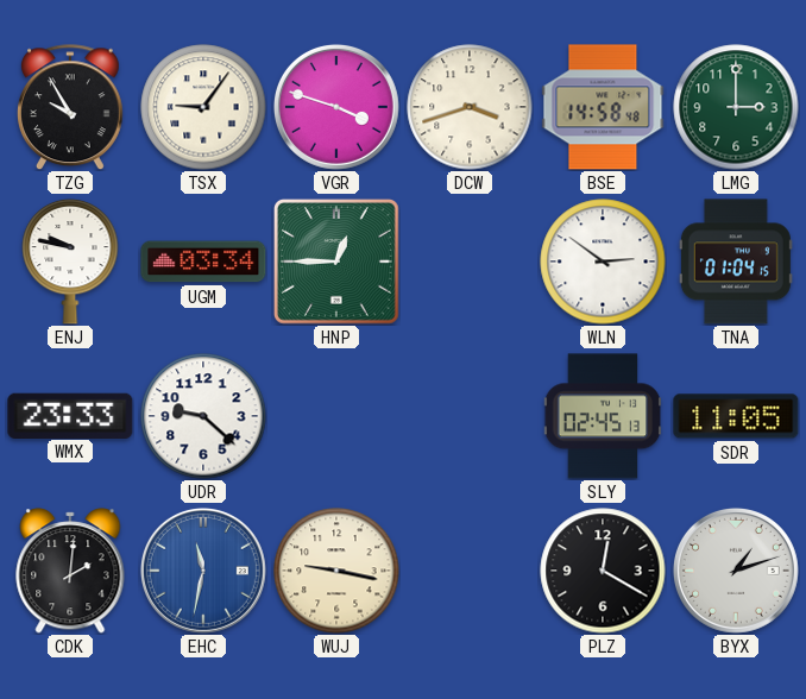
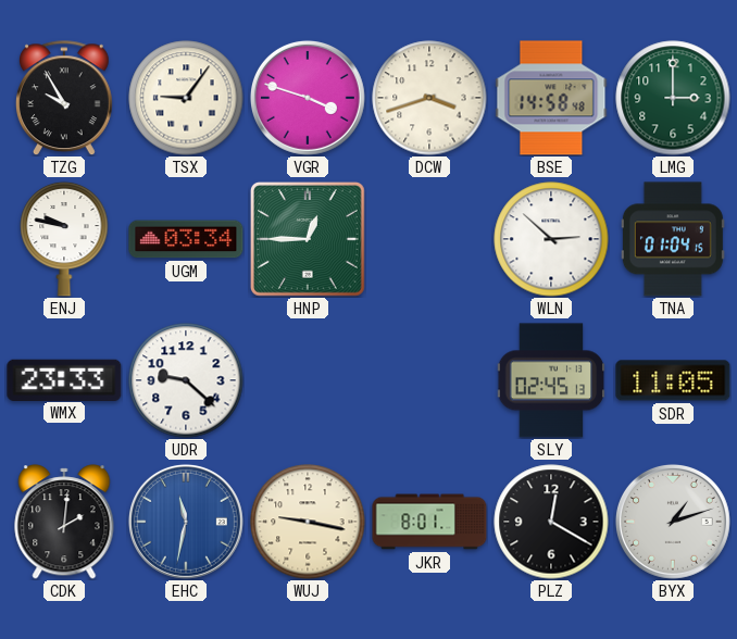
WLN: 2:51 -> 2:52 (551, 239)
JKR: none -> 8:01 (429, 522)
